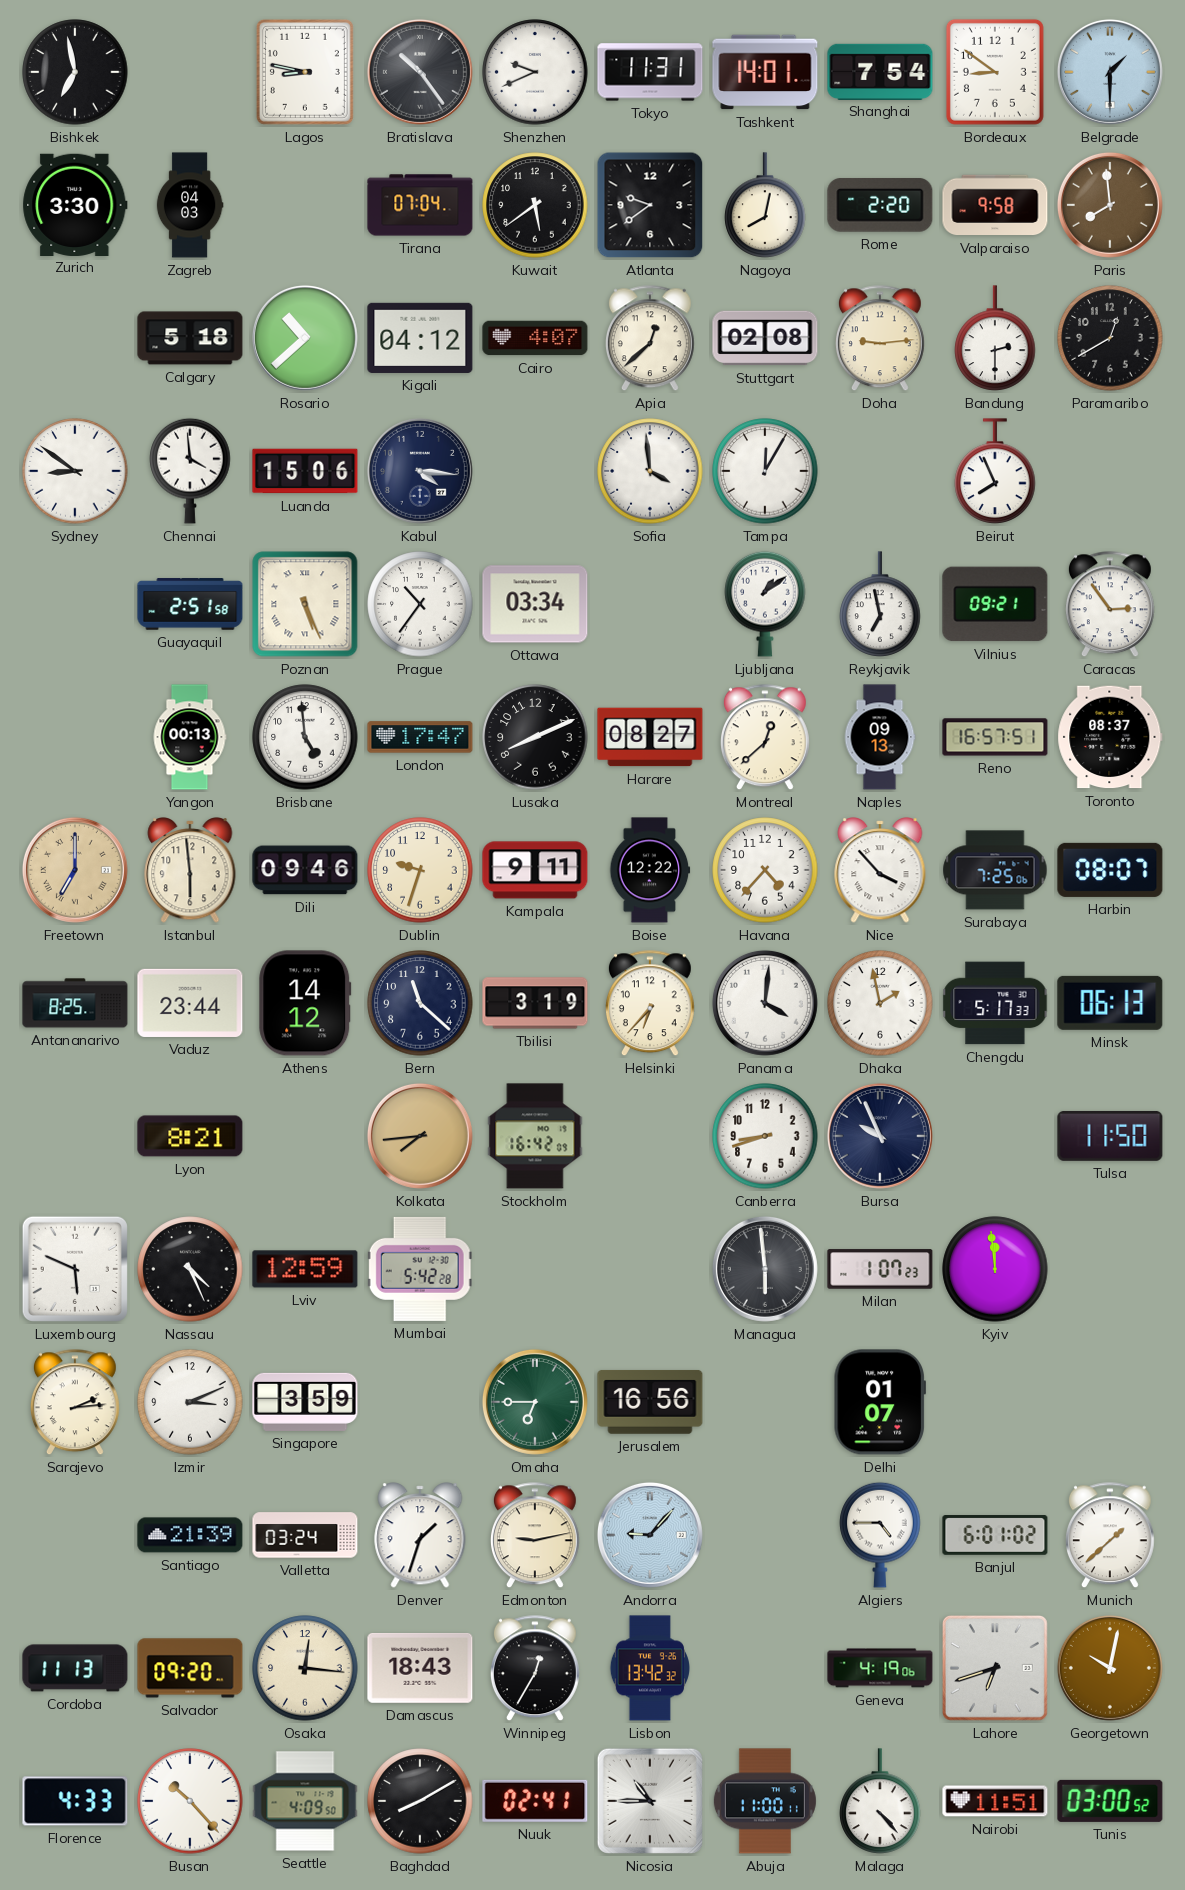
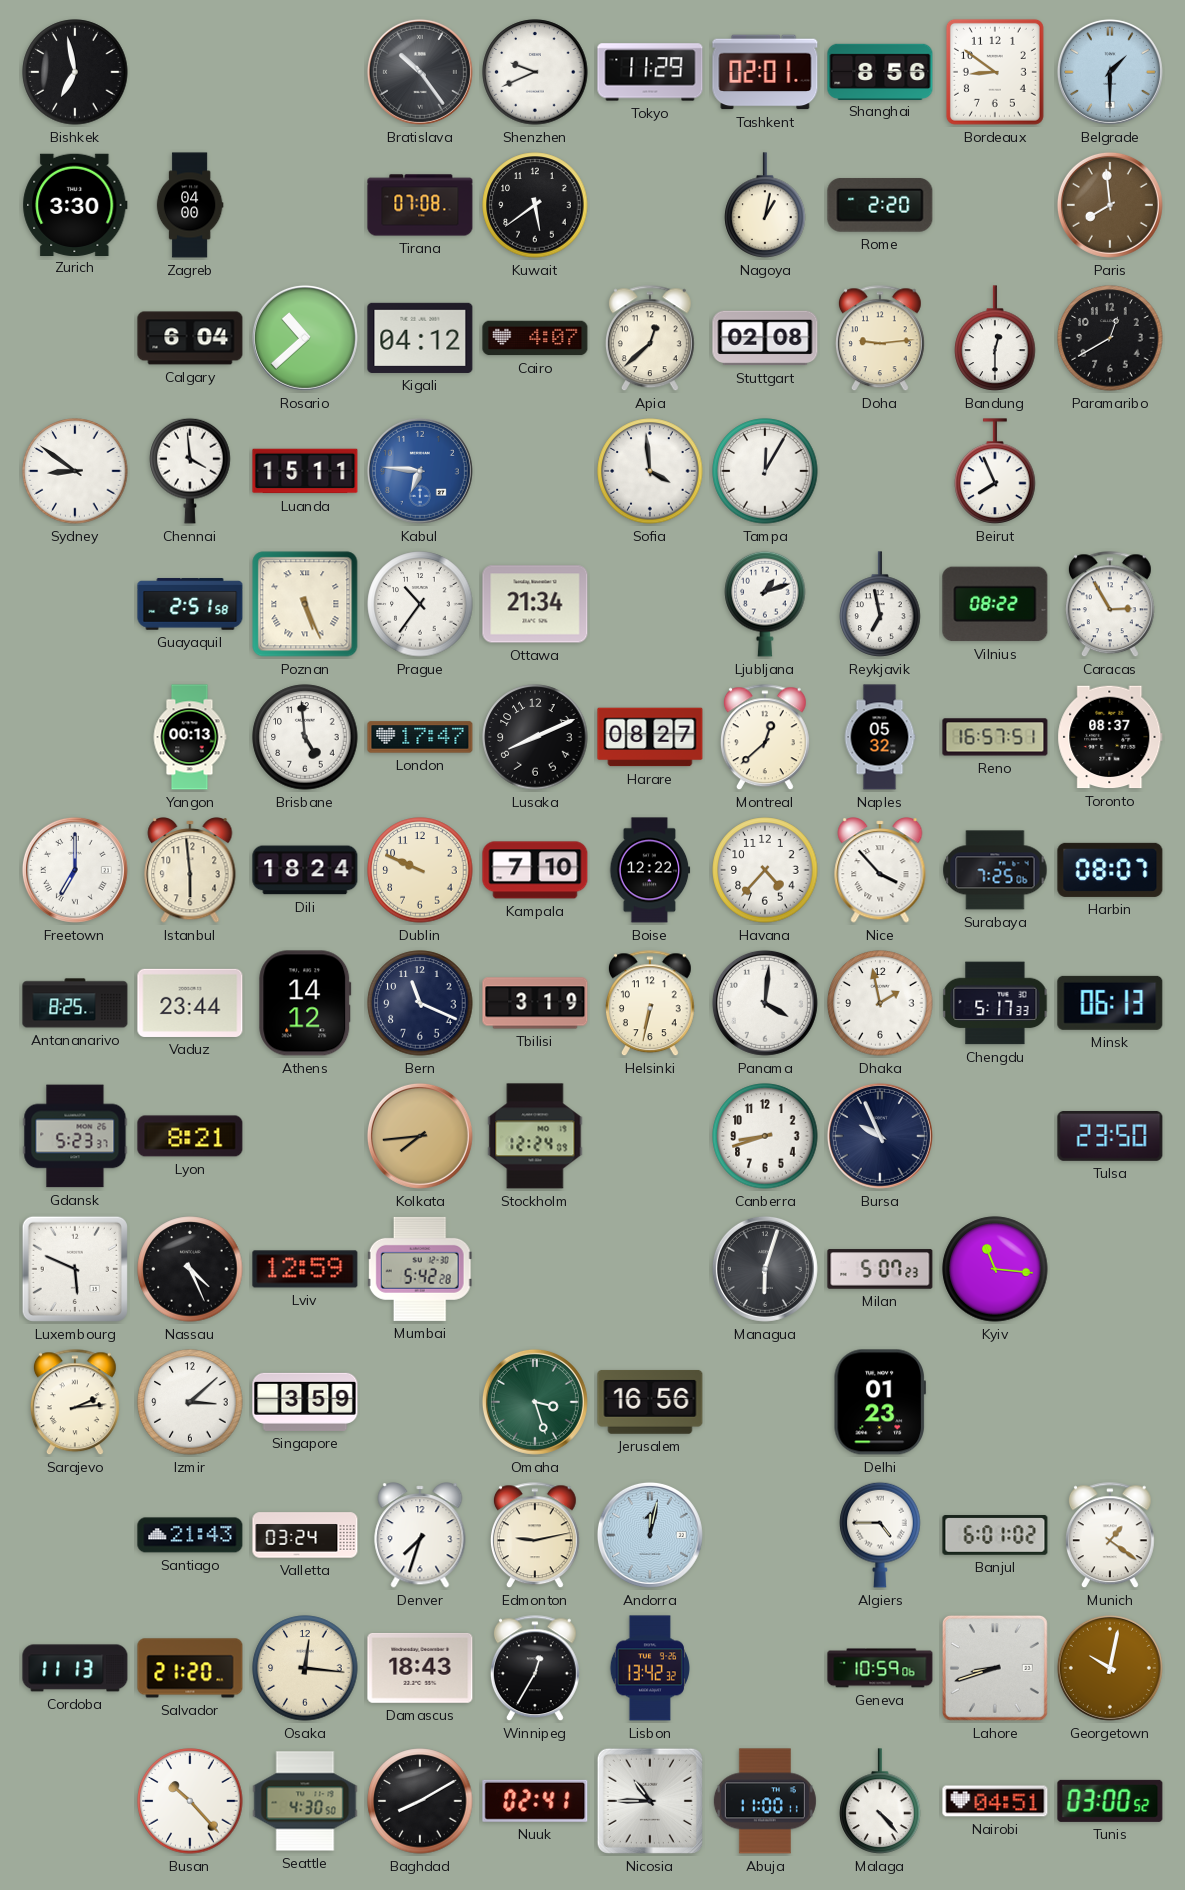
Lagos: 8:47 -> none (305, 72)
Tokyo: 11:31 -> 11:29 (650, 72)
Tashkent: 14:01 -> 02:01 (765, 72)
Shanghai: 7:54 -> 8:56 (880, 71)
Zagreb: 04:03 -> 04:00 (190, 205)
Tirana: 07:04 -> 07:08 (420, 205)
Atlanta: 9:39 -> none (650, 205)
Nagoya: 8:02 -> 1:02 (765, 205)
Valparaiso: 9:58 -> none (995, 205)
Calgary: 5:18 -> 6:04 (190, 338)
Bandung: 2:30 -> 12:30 (995, 338)
Luanda: 15:06 -> 15:11 (305, 471)
Kabul: 4:16 -> 6:46 (420, 471)
Kabul dial: navy -> blue (420, 471)
Ottawa: 03:34 -> 21:34 (535, 604)
Ljubljana: 1:09 -> 1:12 (765, 604)
Vilnius: 09:21 -> 08:22 (995, 604)
Caracas: 2:54 -> 2:55 (1110, 605)
Naples: 09:13 -> 05:32 (880, 737)
Freetown dial: champagne -> white (75, 870)
Dili: 09:46 -> 18:24 (305, 870)
Dublin: 9:33 -> 9:49 (420, 870)
Kampala: 9:11 -> 7:10 (535, 870)
Bern: 11:22 -> 11:19 (420, 1003)
Helsinki: 6:37 -> 6:32 (650, 1004)
Gdansk: none -> 5:23 (75, 1136)
Stockholm: 16:42 -> 12:24 (535, 1136)
Tulsa: 11:50 -> 23:50 (1110, 1136)
Managua: 5:59 -> 6:03 (765, 1269)
Milan: 1:07 -> 5:07 (880, 1269)
Kyiv: 11:59 -> 11:16 (995, 1269)
Izmir: 3:11 -> 3:08 (190, 1402)
Omaha: 6:45 -> 3:27 (535, 1402)
Delhi: 01:07 -> 01:23 (880, 1402)
Santiago: 21:39 -> 21:43 (190, 1535)
Denver: 1:33 -> 7:33 (420, 1535)
Andorra: 9:07 -> 12:02 (650, 1535)
Munich: 1:38 -> 1:21 (1110, 1536)
Salvador: 09:20 -> 21:20 (190, 1668)
Geneva: 4:19 -> 10:59 (880, 1668)
Lahore: 6:42 -> 8:42 (995, 1668)
Florence: 4:33 -> none (75, 1801)
Seattle: 4:09 -> 4:30 (305, 1801)
Nairobi: 11:51 -> 04:51 (995, 1801)
